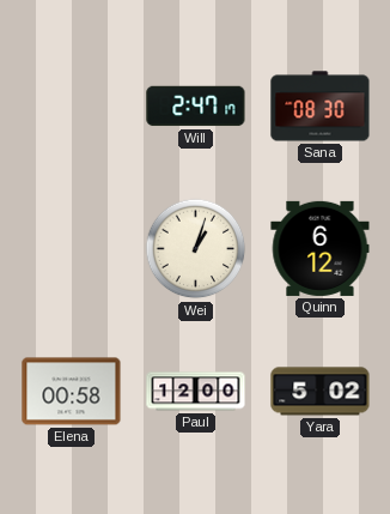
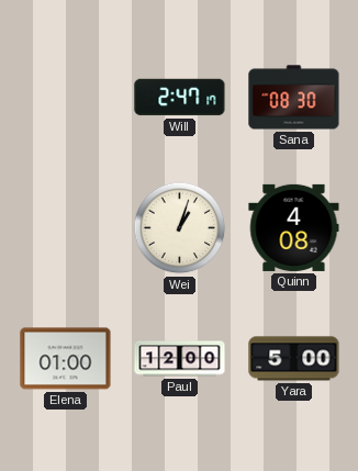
Quinn: 6:12 -> 4:08 (294, 227)
Elena: 00:58 -> 01:00 (66, 359)
Yara: 5:02 -> 5:00 (294, 359)
